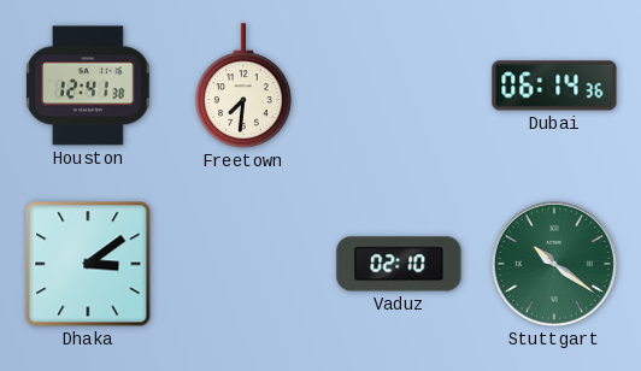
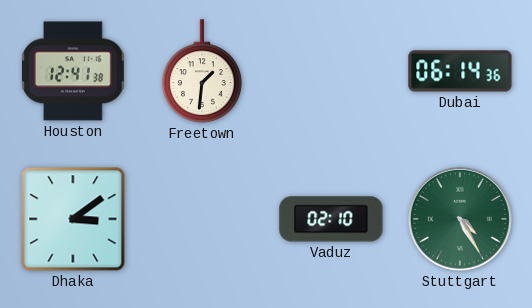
Freetown: 7:31 -> 1:31 (202, 71)
Stuttgart: 10:21 -> 4:25 (460, 219)
